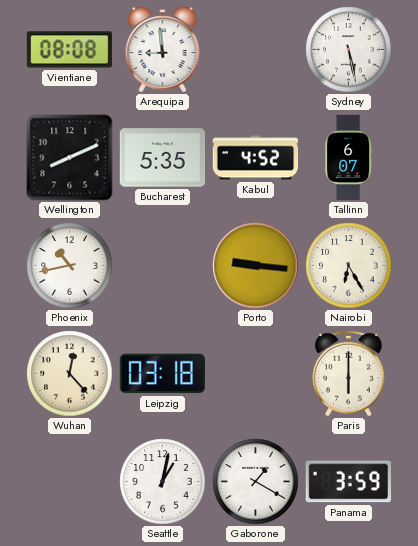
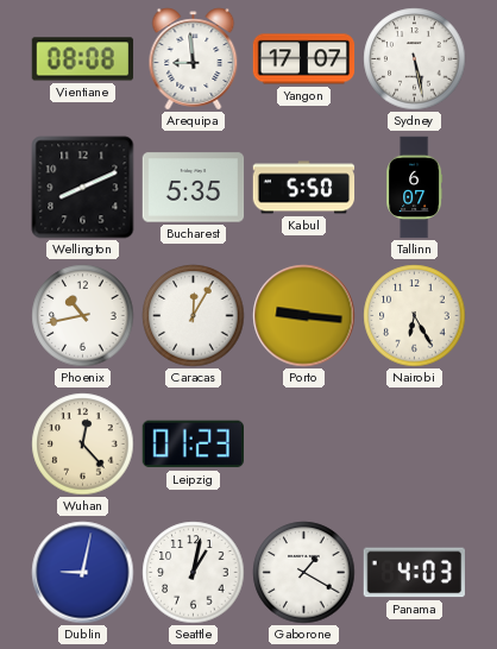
Yangon: none -> 17:07 (304, 59)
Kabul: 4:52 -> 5:50 (304, 188)
Caracas: none -> 12:05 (194, 316)
Leipzig: 03:18 -> 01:23 (193, 445)
Paris: 6:00 -> none (349, 373)
Dublin: none -> 9:02 (83, 573)
Panama: 3:59 -> 4:03 (414, 573)
